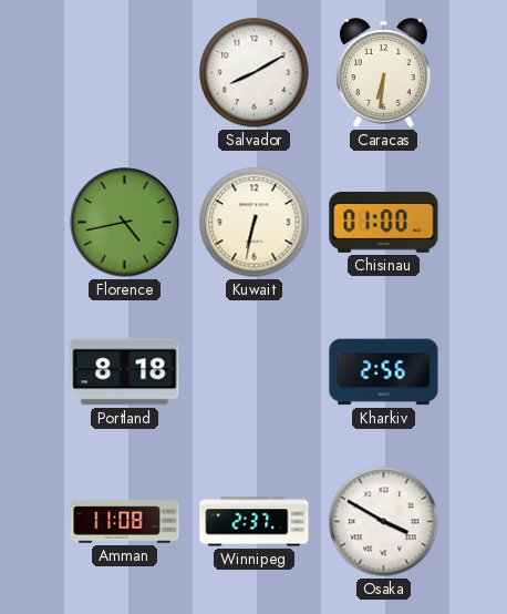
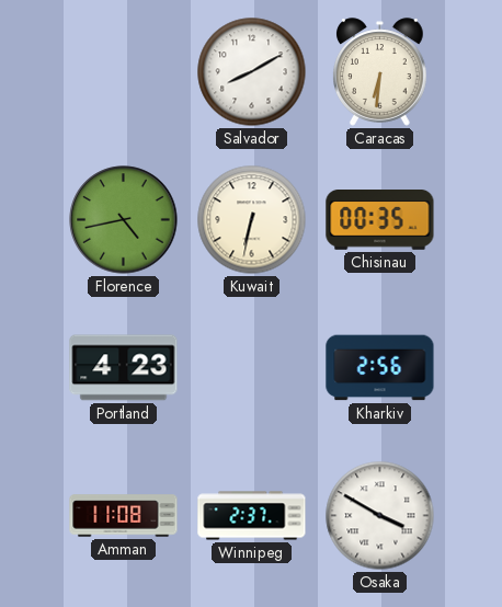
Chisinau: 01:00 -> 00:35 (380, 220)
Portland: 8:18 -> 4:23 (124, 368)
